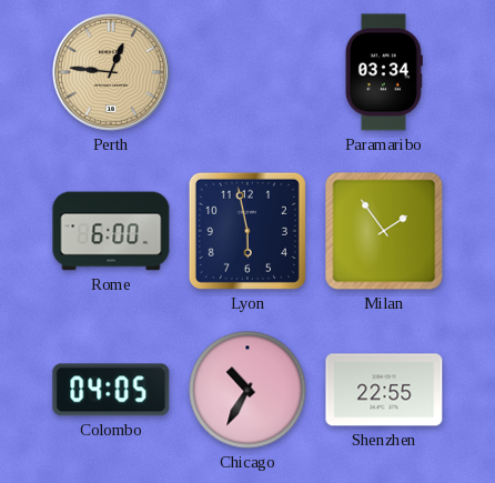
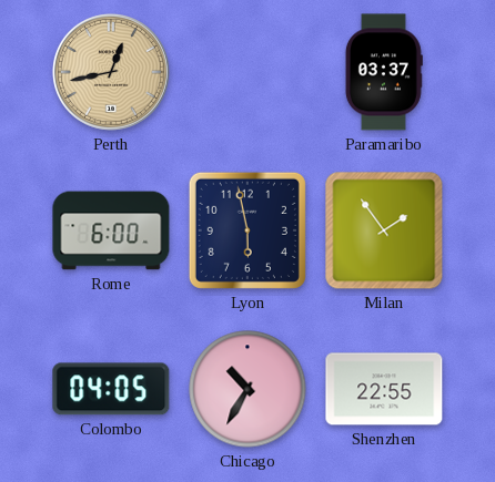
Perth: 12:46 -> 12:43 (111, 72)
Paramaribo: 03:34 -> 03:37 (384, 72)
